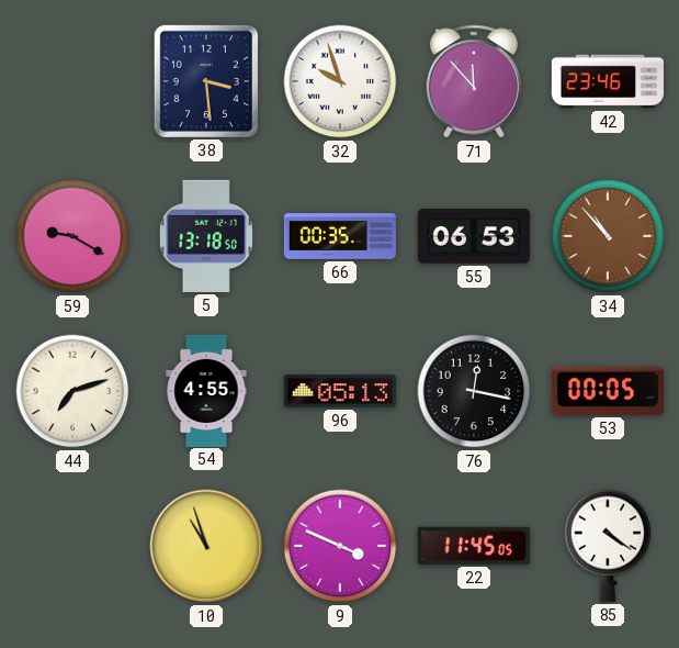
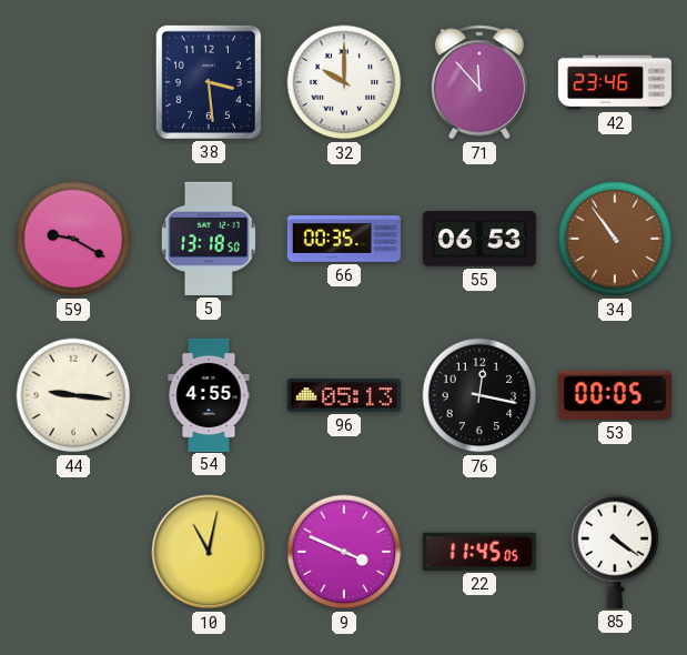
32: 9:57 -> 10:00 (344, 82)
34: 10:53 -> 10:54 (615, 239)
44: 7:12 -> 9:16 (73, 395)
10: 10:57 -> 11:02 (209, 552)
